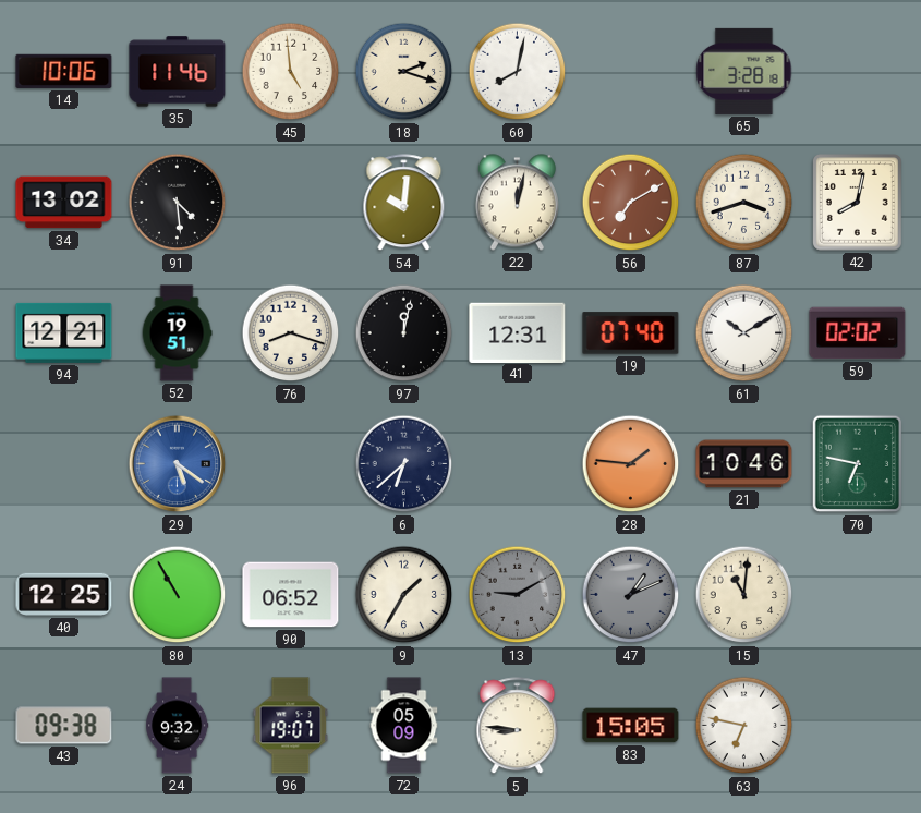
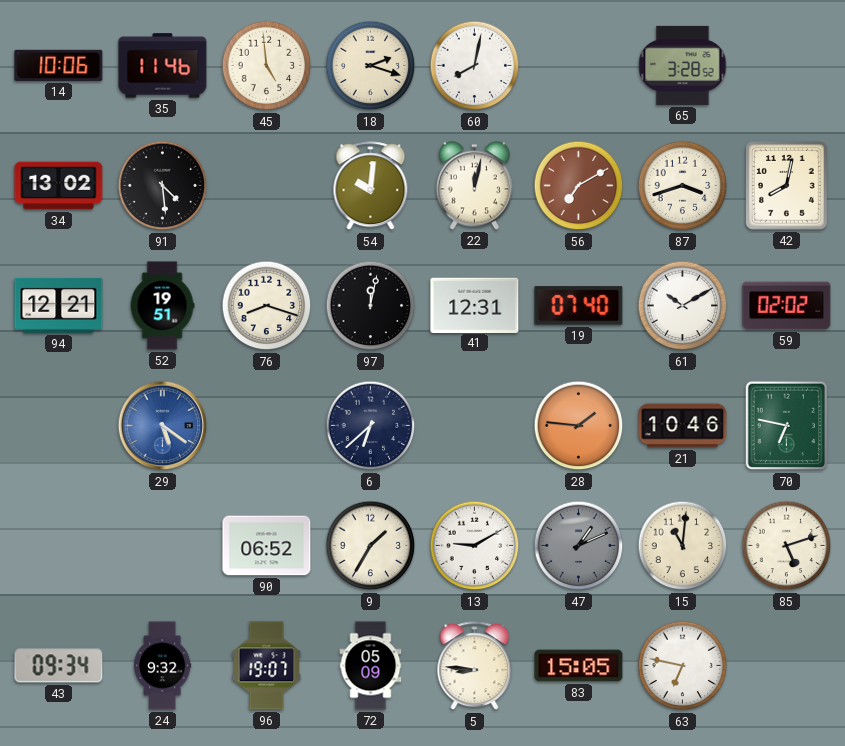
65: 3:28:18 -> 3:28:52 (683, 65)
40: 12:25 -> none (64, 594)
80: 10:55 -> none (178, 595)
13 dial: grey -> white (475, 546)
85: none -> 5:12 (787, 546)
43: 09:38 -> 09:34 (59, 666)
